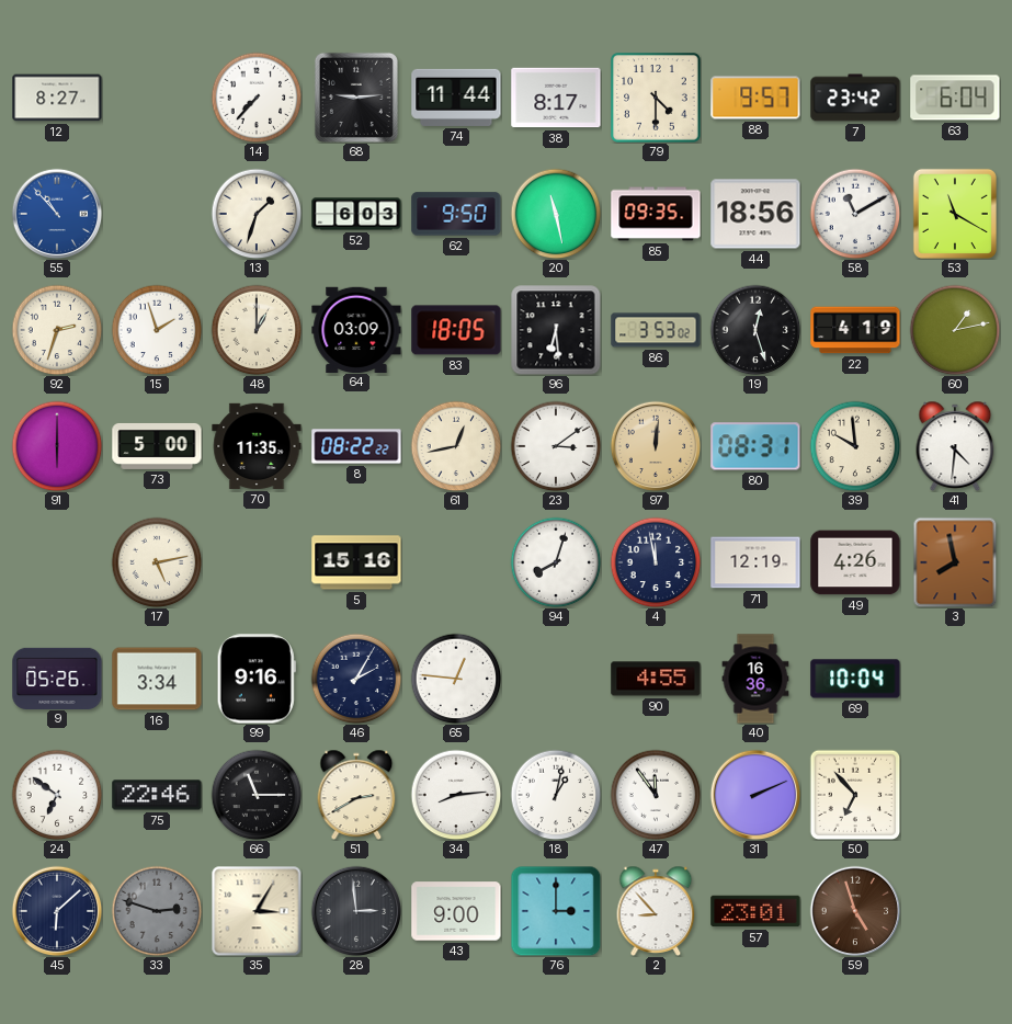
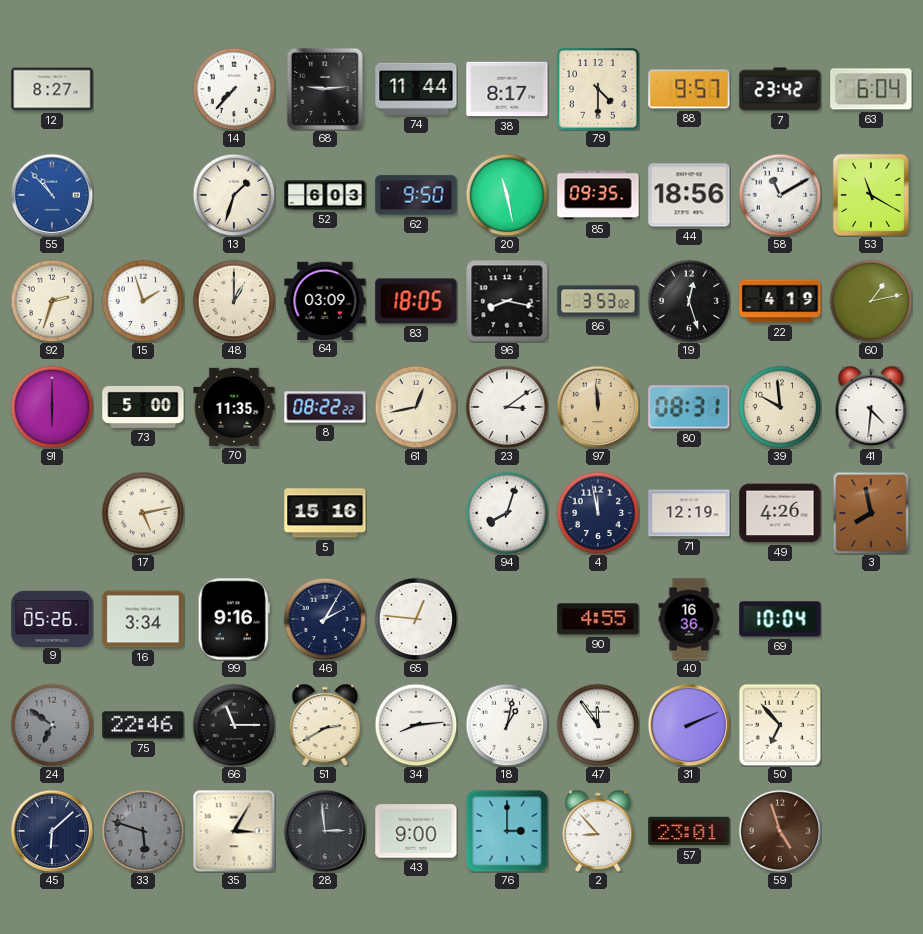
96: 6:29 -> 8:17 (507, 301)
97: 12:01 -> 11:59 (598, 407)
24 dial: white -> grey (52, 725)
33: 2:48 -> 5:48 (143, 831)
